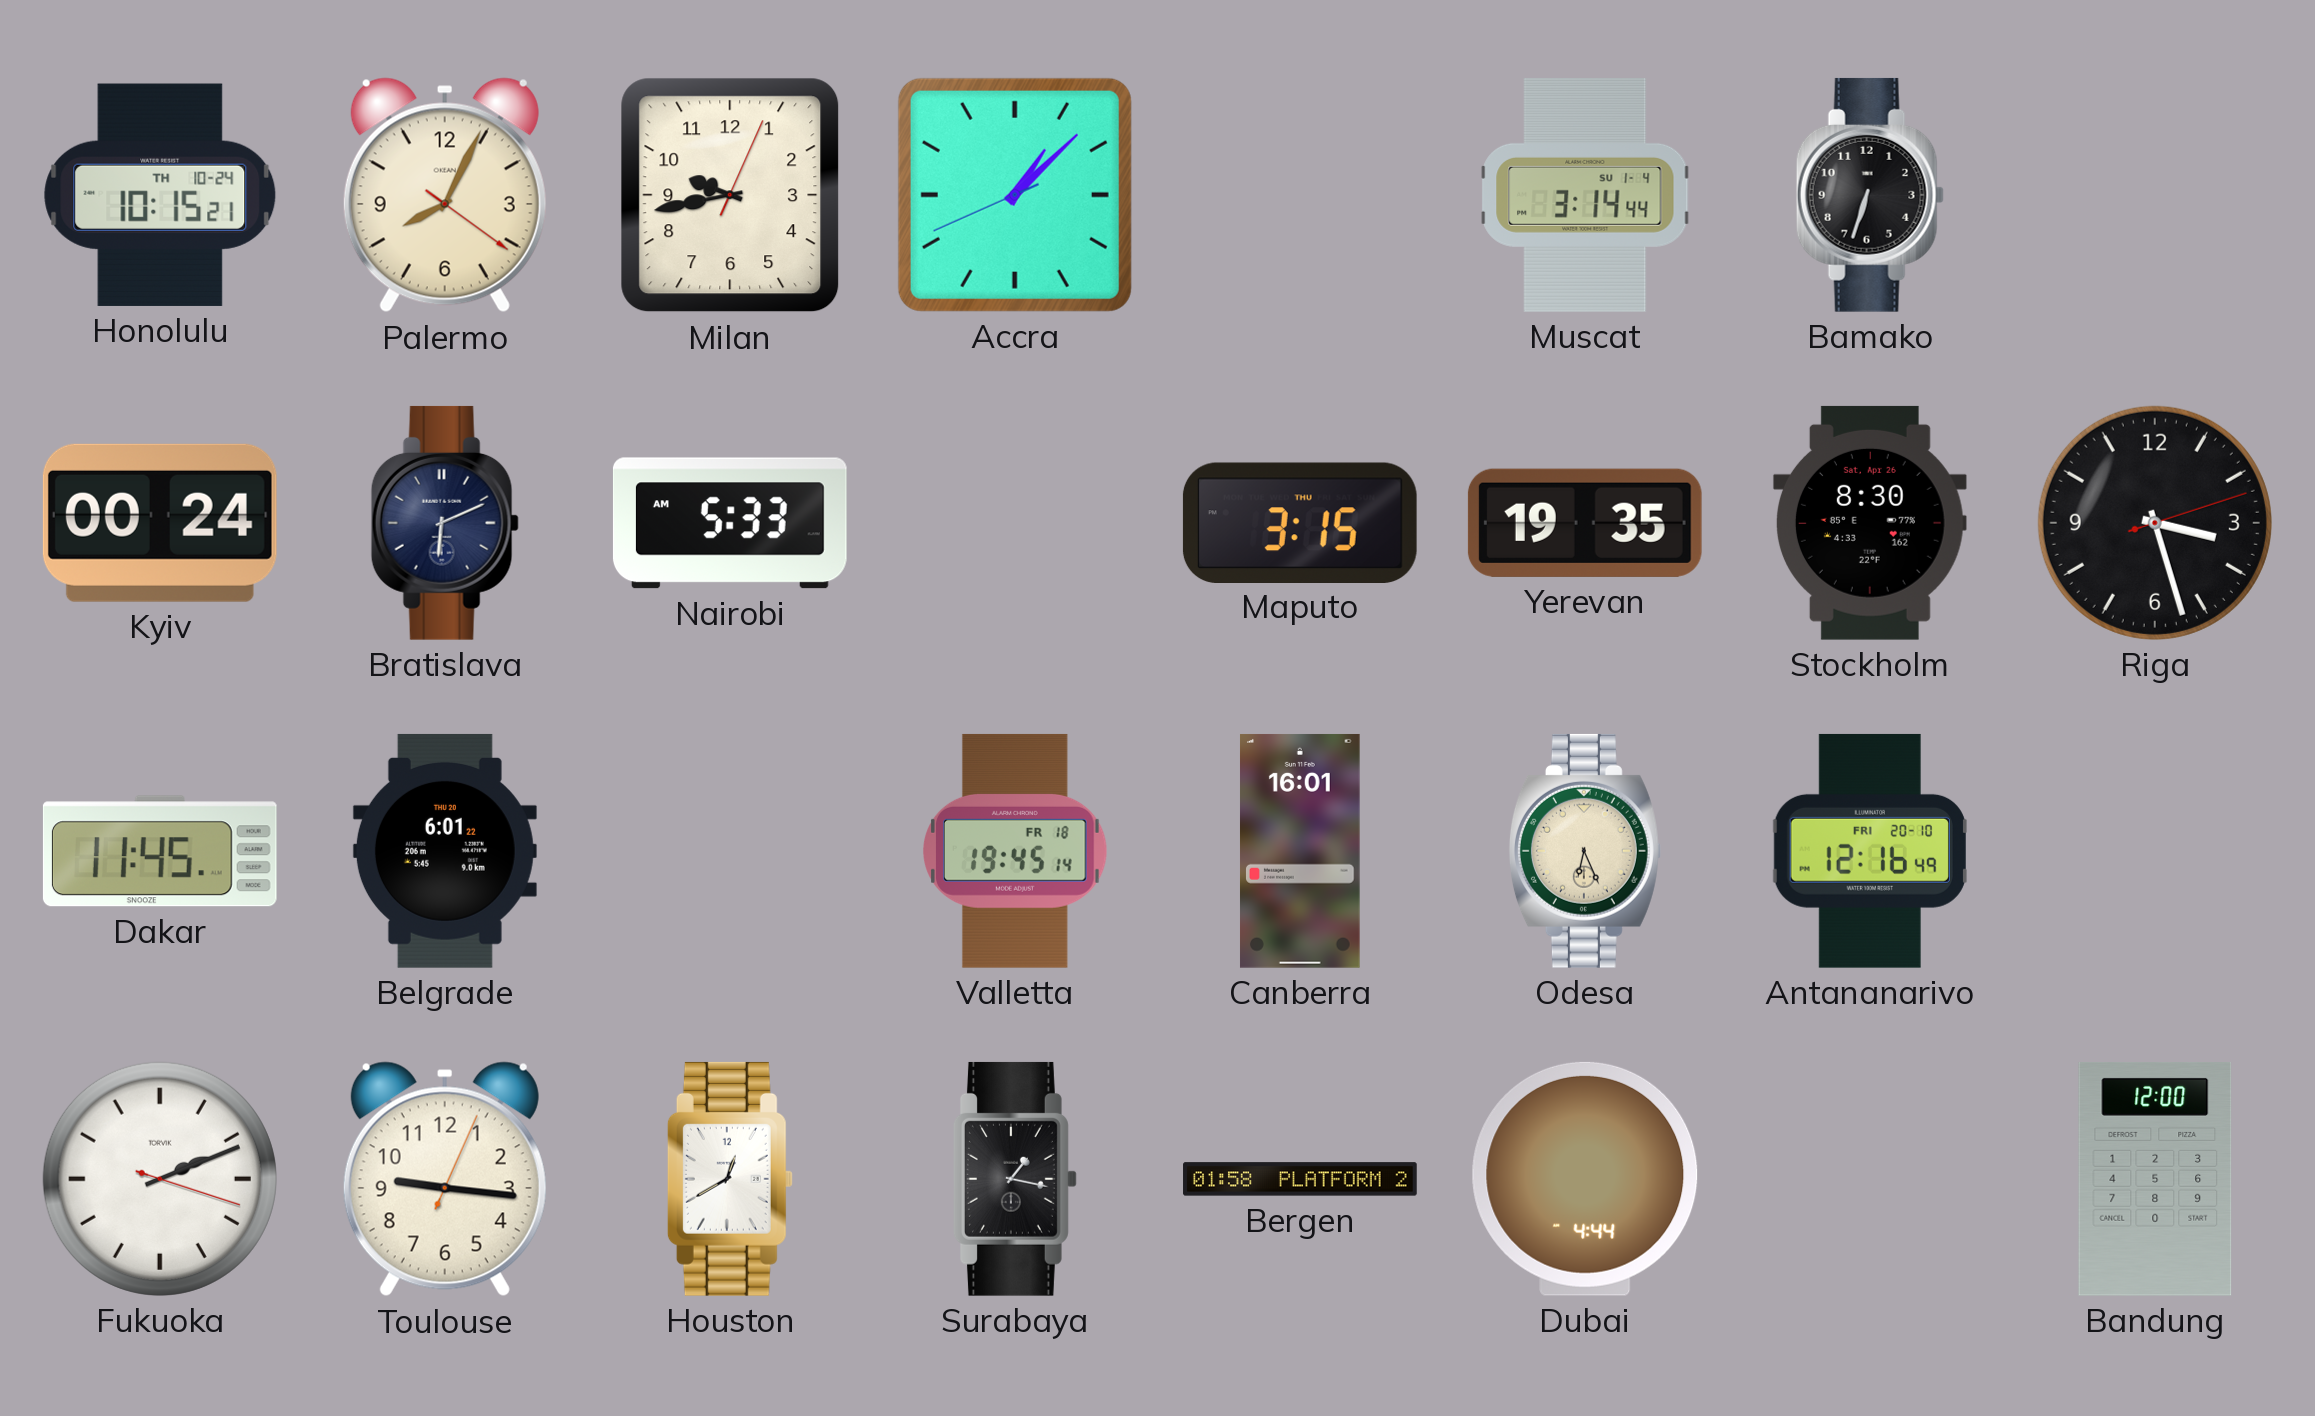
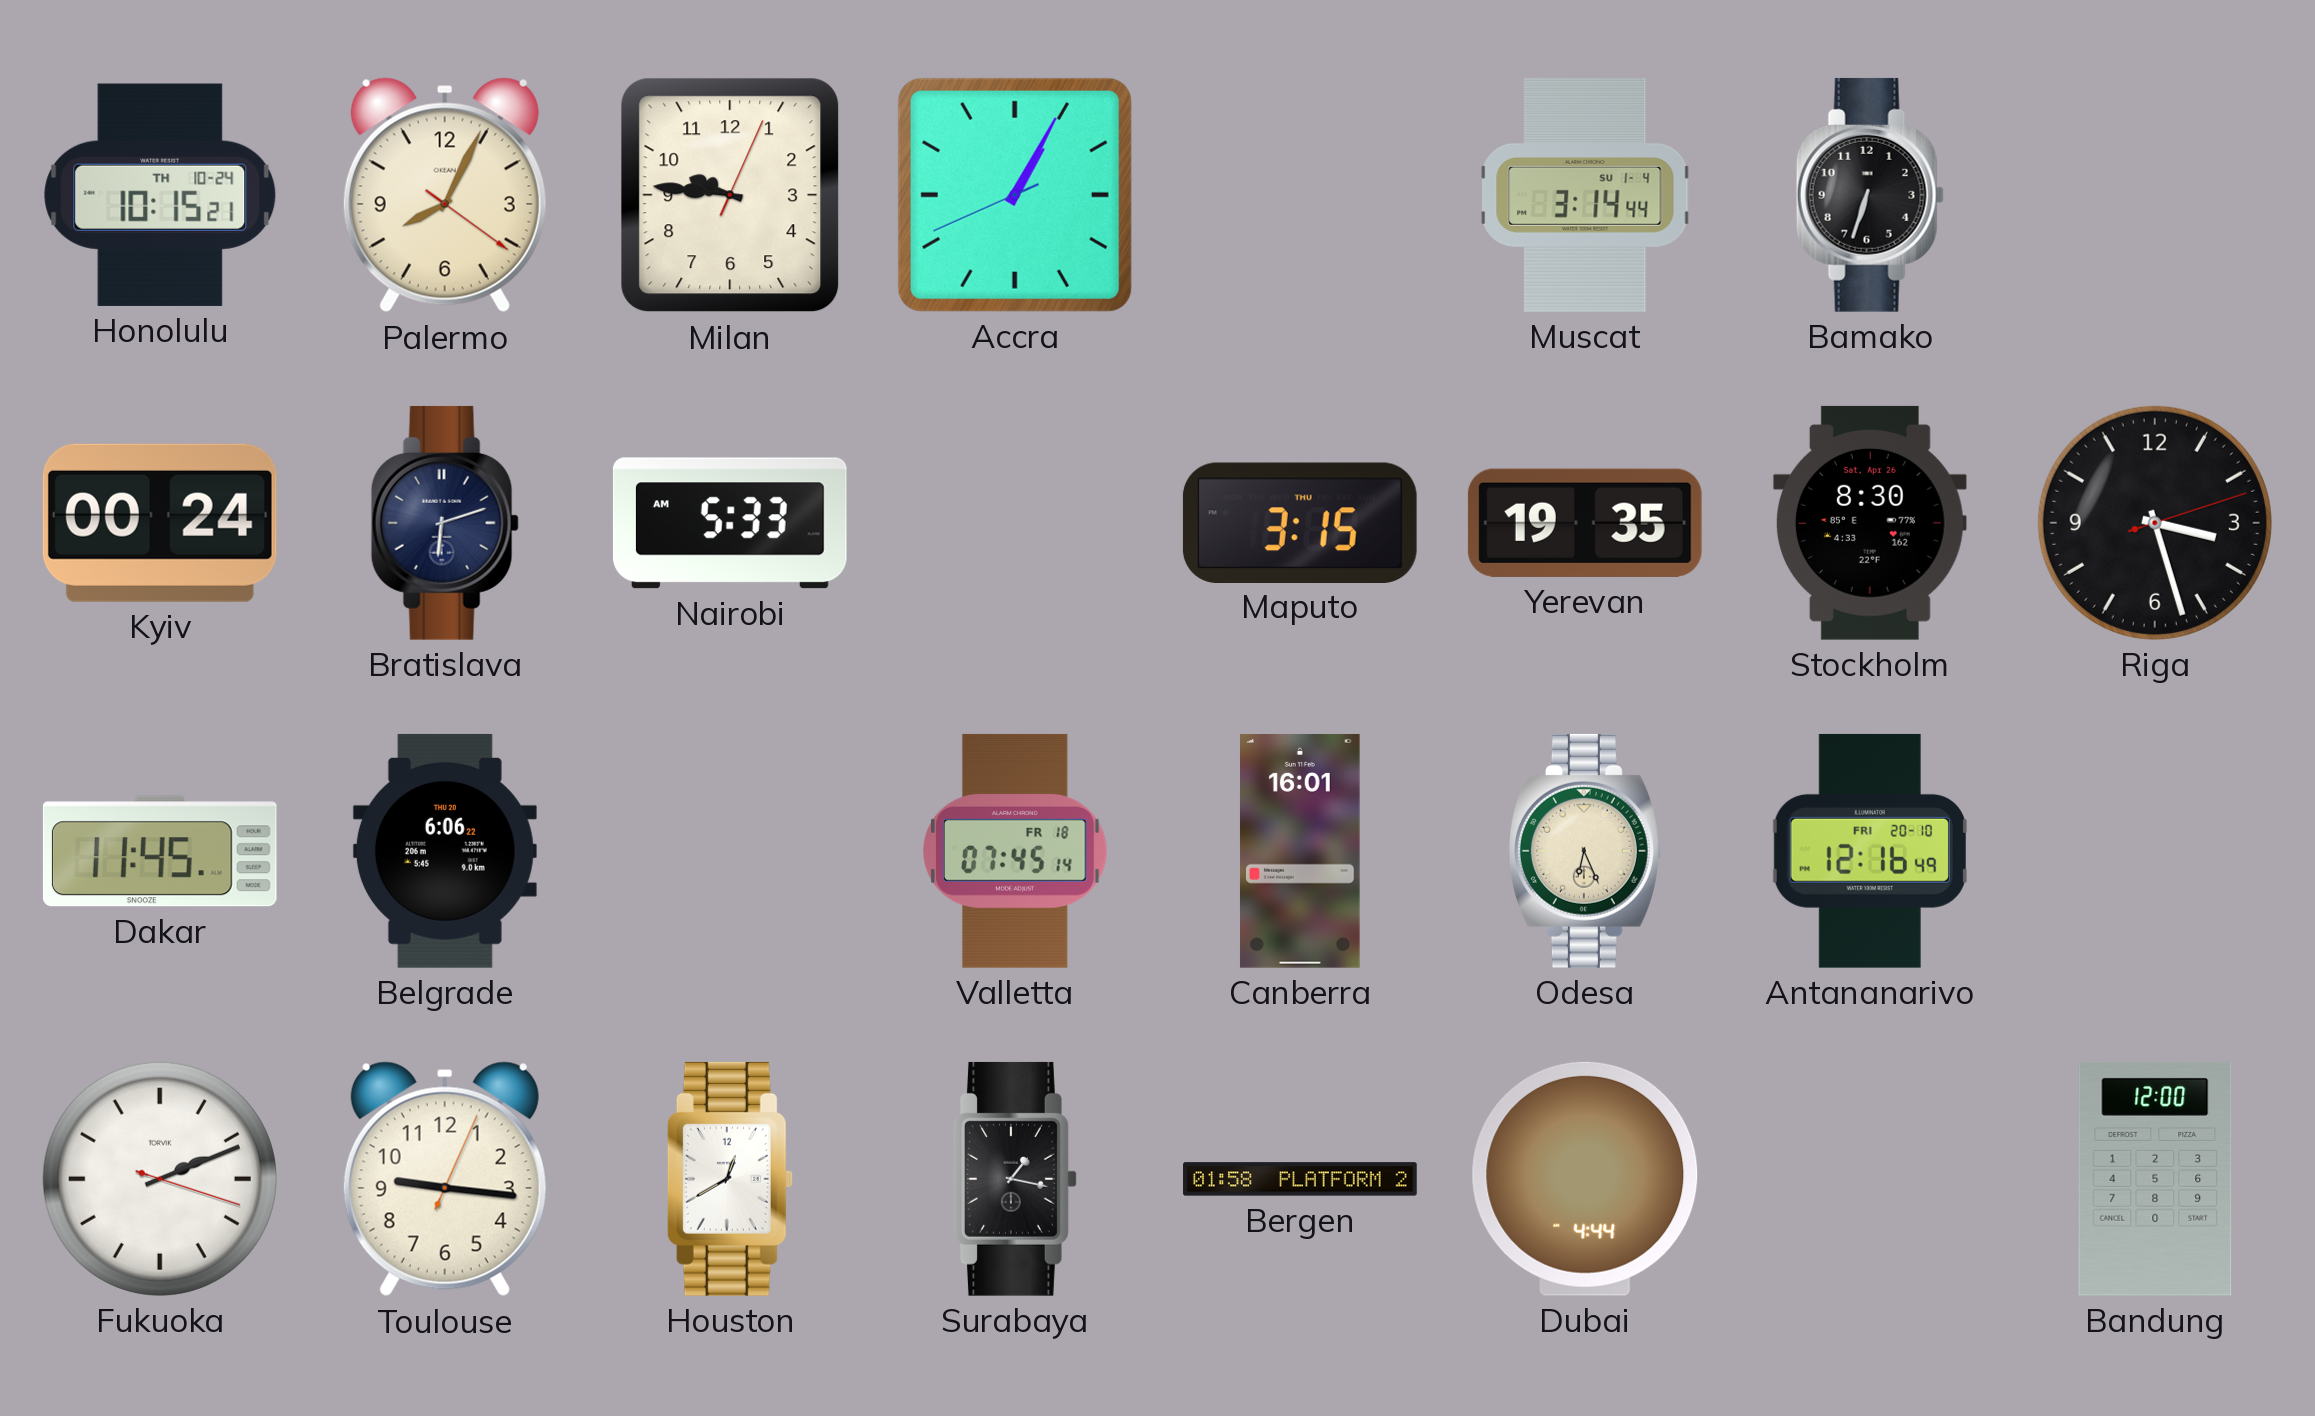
Milan: 9:43 -> 9:46 (730, 195)
Accra: 1:07 -> 1:04 (1015, 195)
Bratislava: 6:11 -> 6:12 (445, 523)
Belgrade: 6:01 -> 6:06 (445, 851)
Valletta: 19:45 -> 07:45 (1016, 851)
